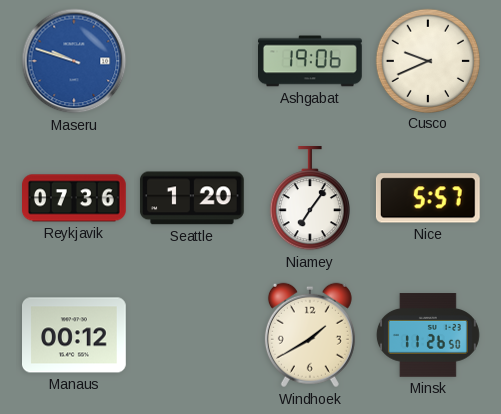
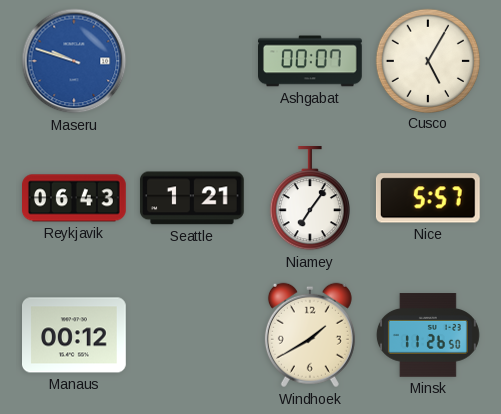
Ashgabat: 19:06 -> 00:07 (311, 61)
Cusco: 9:41 -> 5:05 (427, 60)
Reykjavik: 07:36 -> 06:43 (75, 198)
Seattle: 1:20 -> 1:21 (192, 198)
